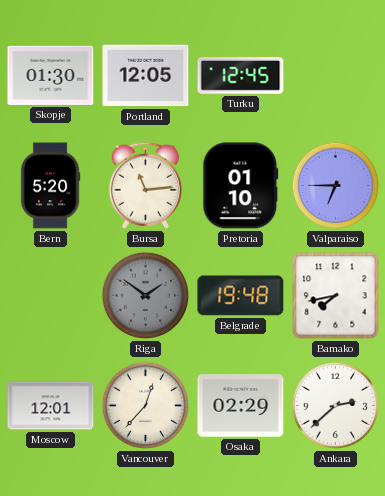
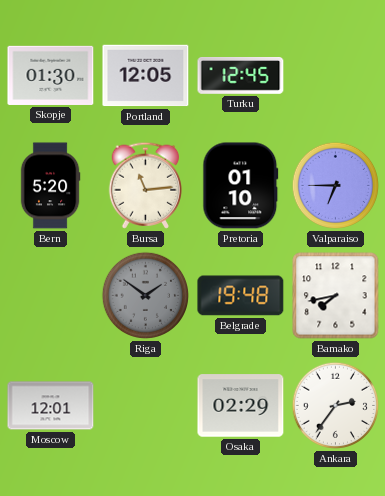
Vancouver: 12:37 -> none (146, 406)
Ankara: 2:38 -> 2:36 (336, 406)
